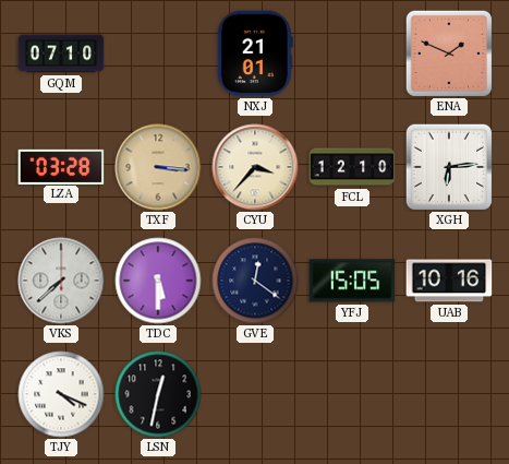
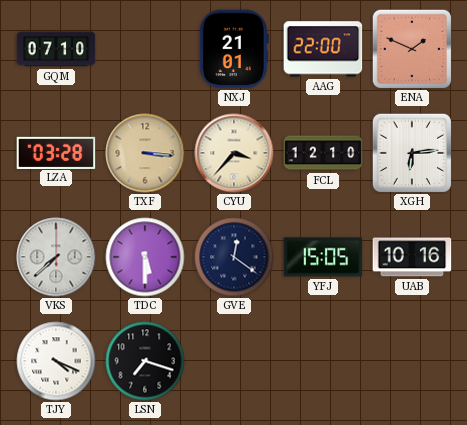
AAG: none -> 22:00 (323, 49)
LSN: 12:32 -> 7:18 (145, 361)
